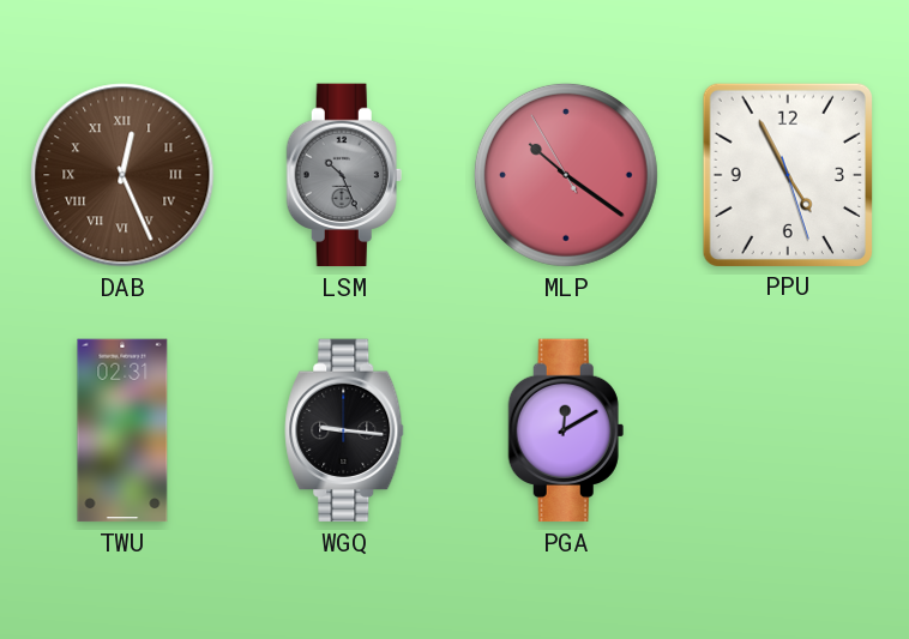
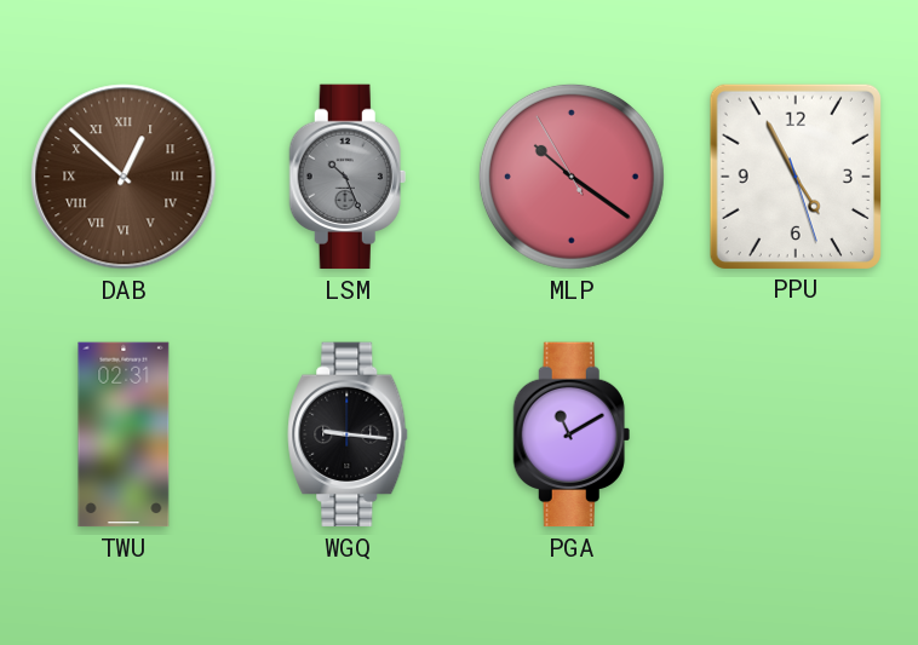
DAB: 12:26 -> 12:52 (124, 177)
PGA: 12:10 -> 11:10 (572, 434)
